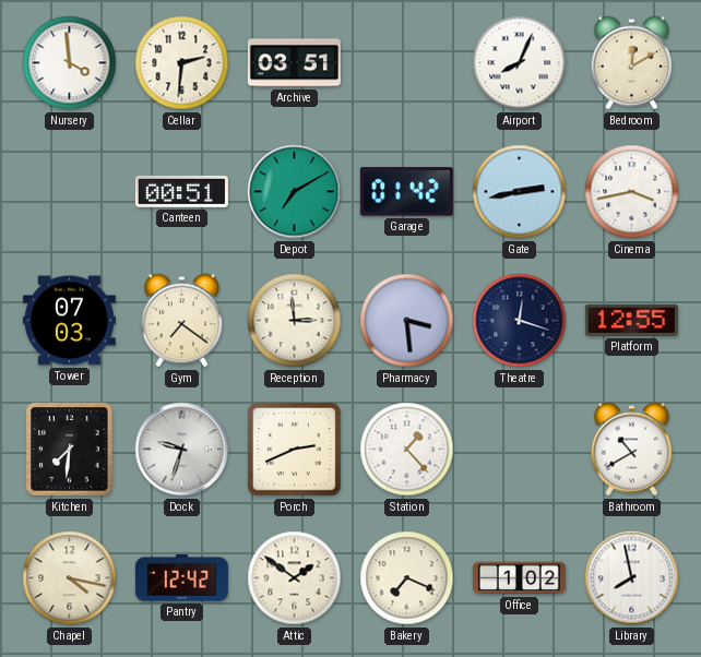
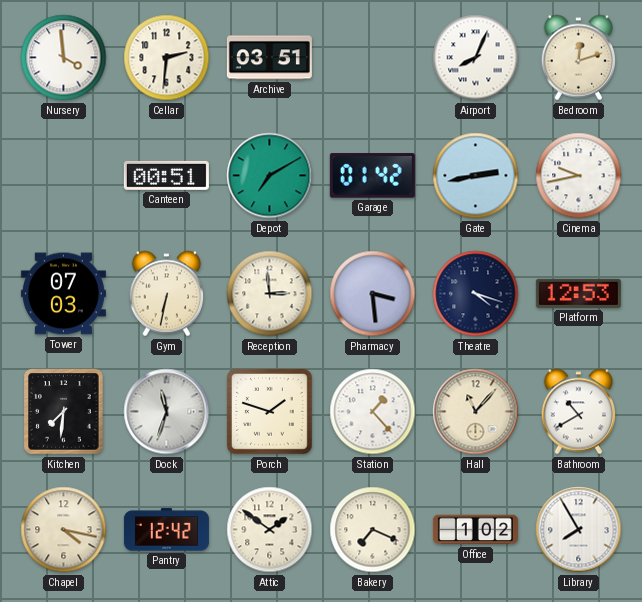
Bedroom: 12:10 -> 12:12 (578, 58)
Cinema: 3:43 -> 9:43 (579, 176)
Gym: 7:21 -> 6:32 (166, 294)
Theatre: 12:18 -> 4:18 (476, 294)
Platform: 12:55 -> 12:53 (578, 293)
Dock: 9:33 -> 11:33 (167, 412)
Porch: 2:41 -> 1:48 (270, 412)
Hall: none -> 11:07 (476, 412)
Library: 7:58 -> 7:55 (579, 530)
